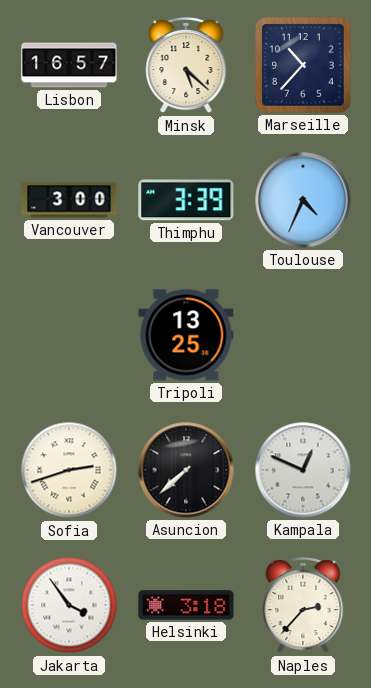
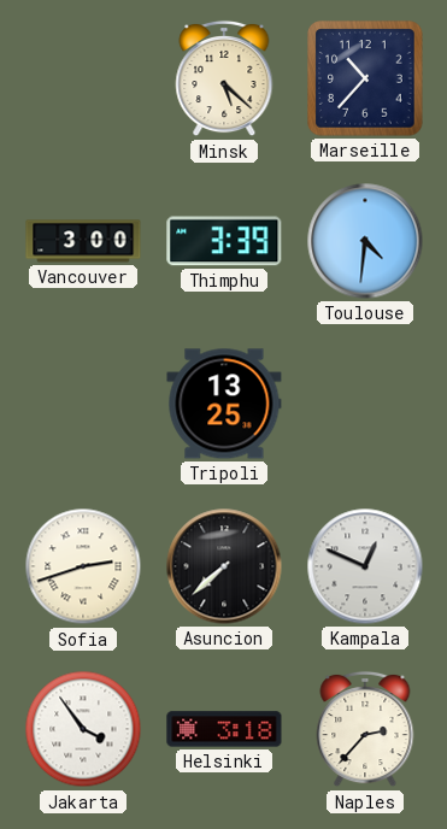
Lisbon: 16:57 -> none (69, 65)
Toulouse: 4:34 -> 4:31 (365, 241)
